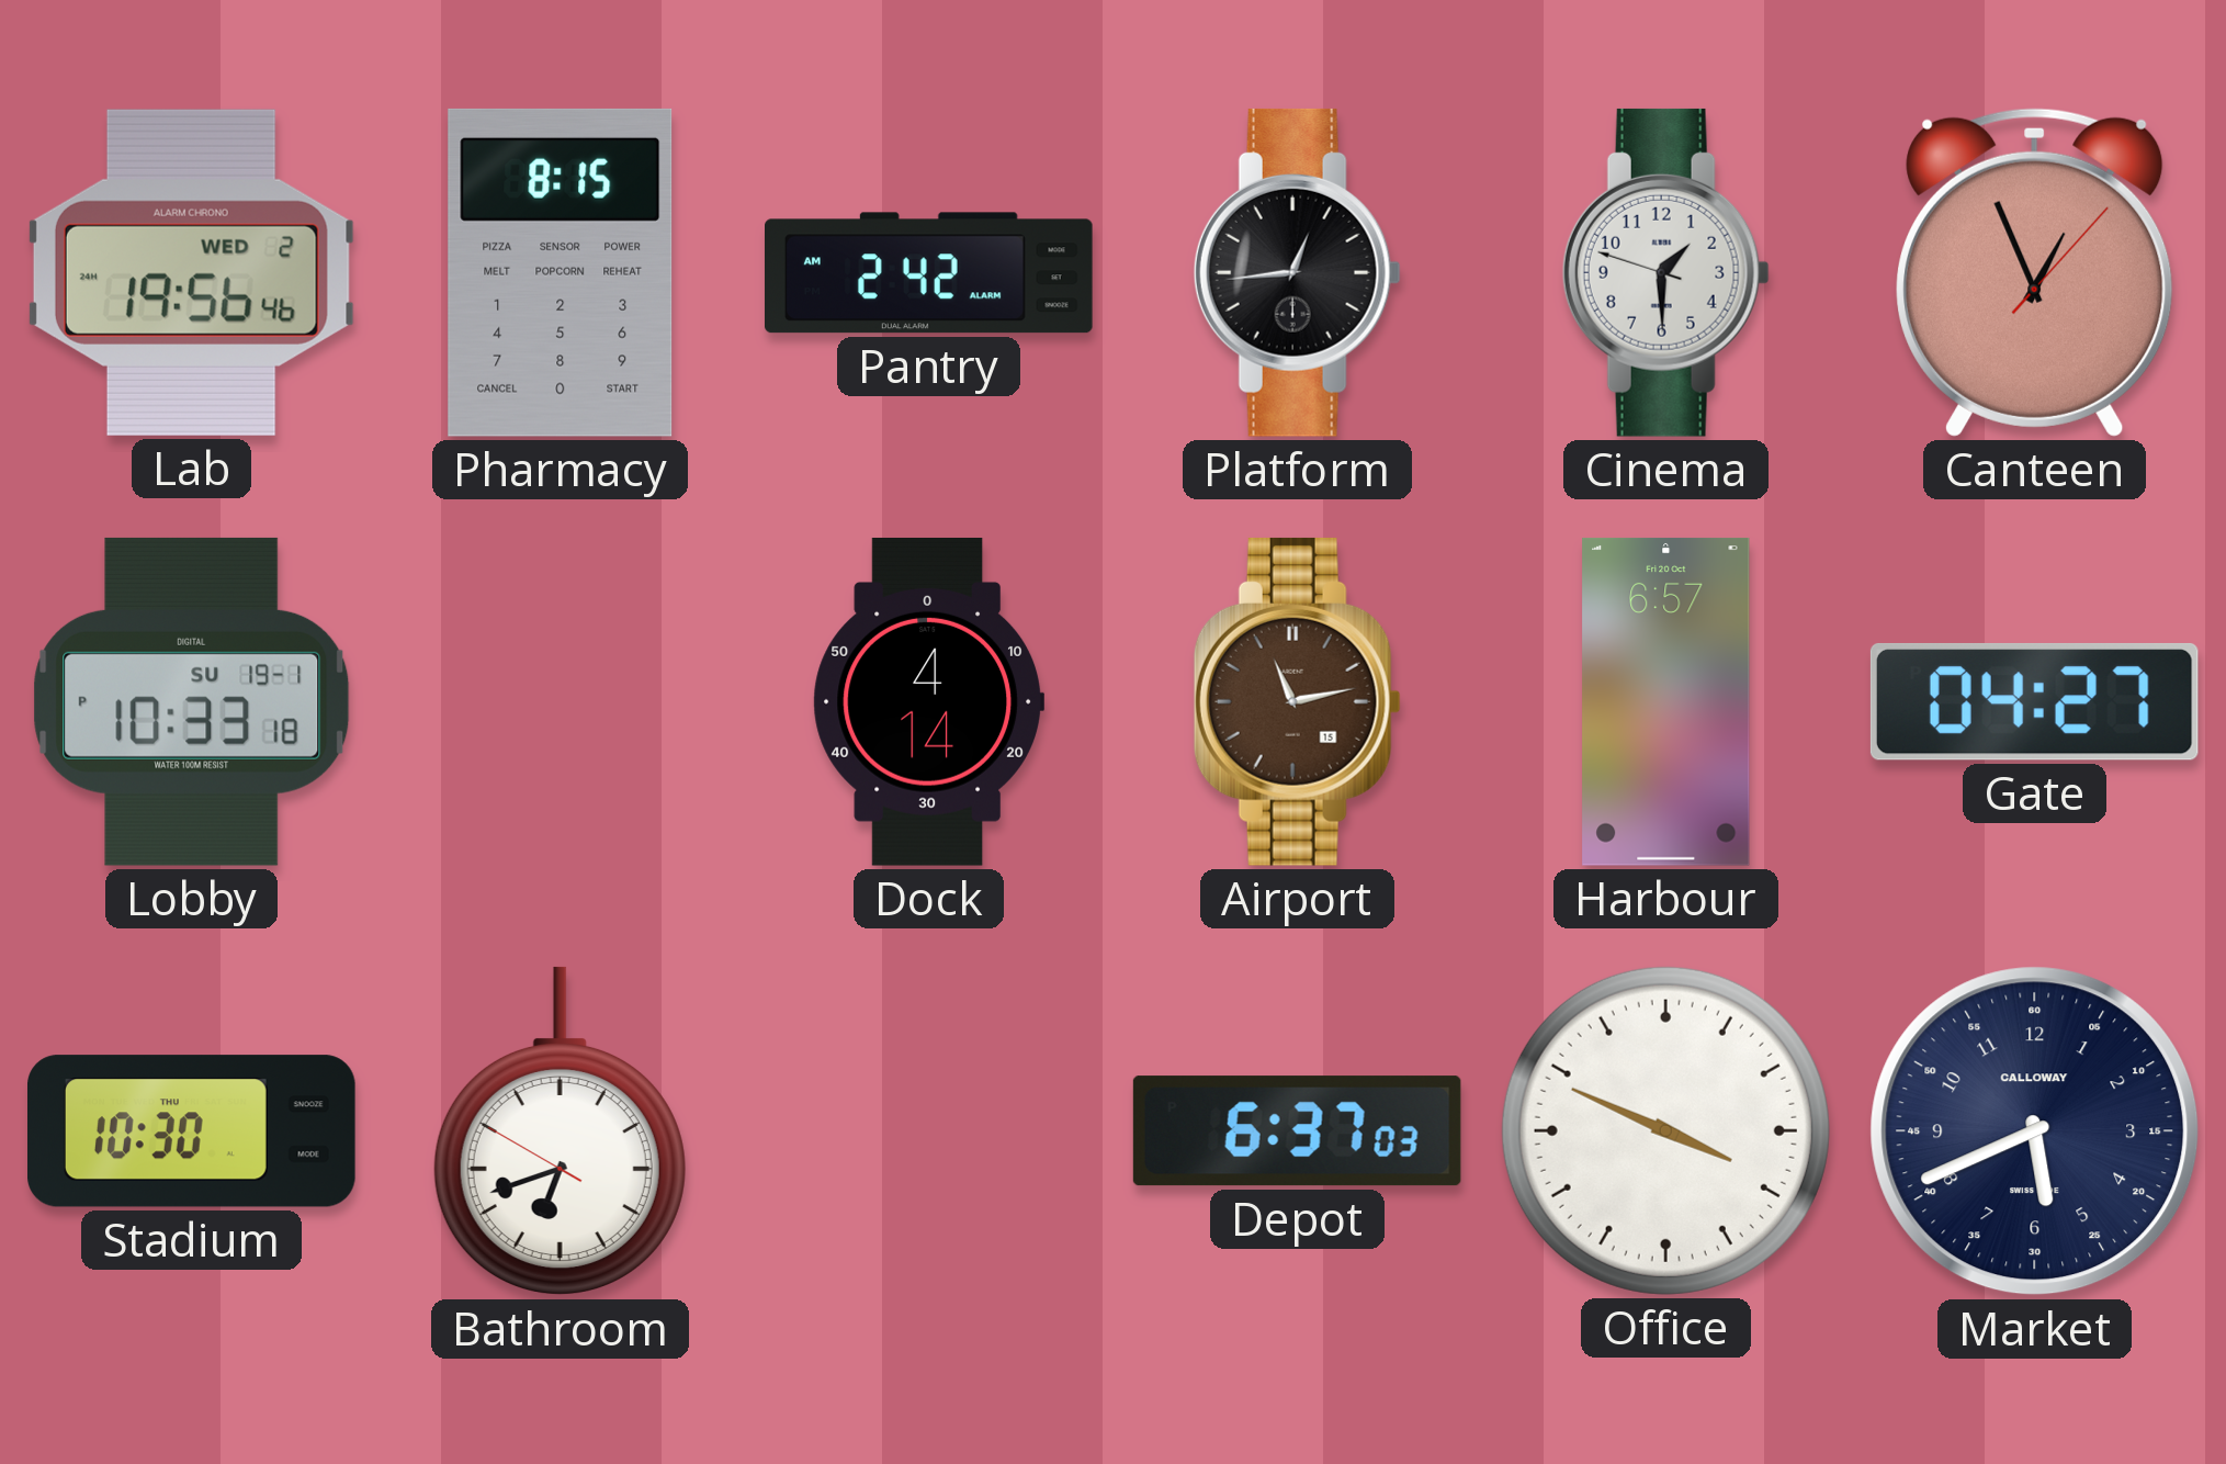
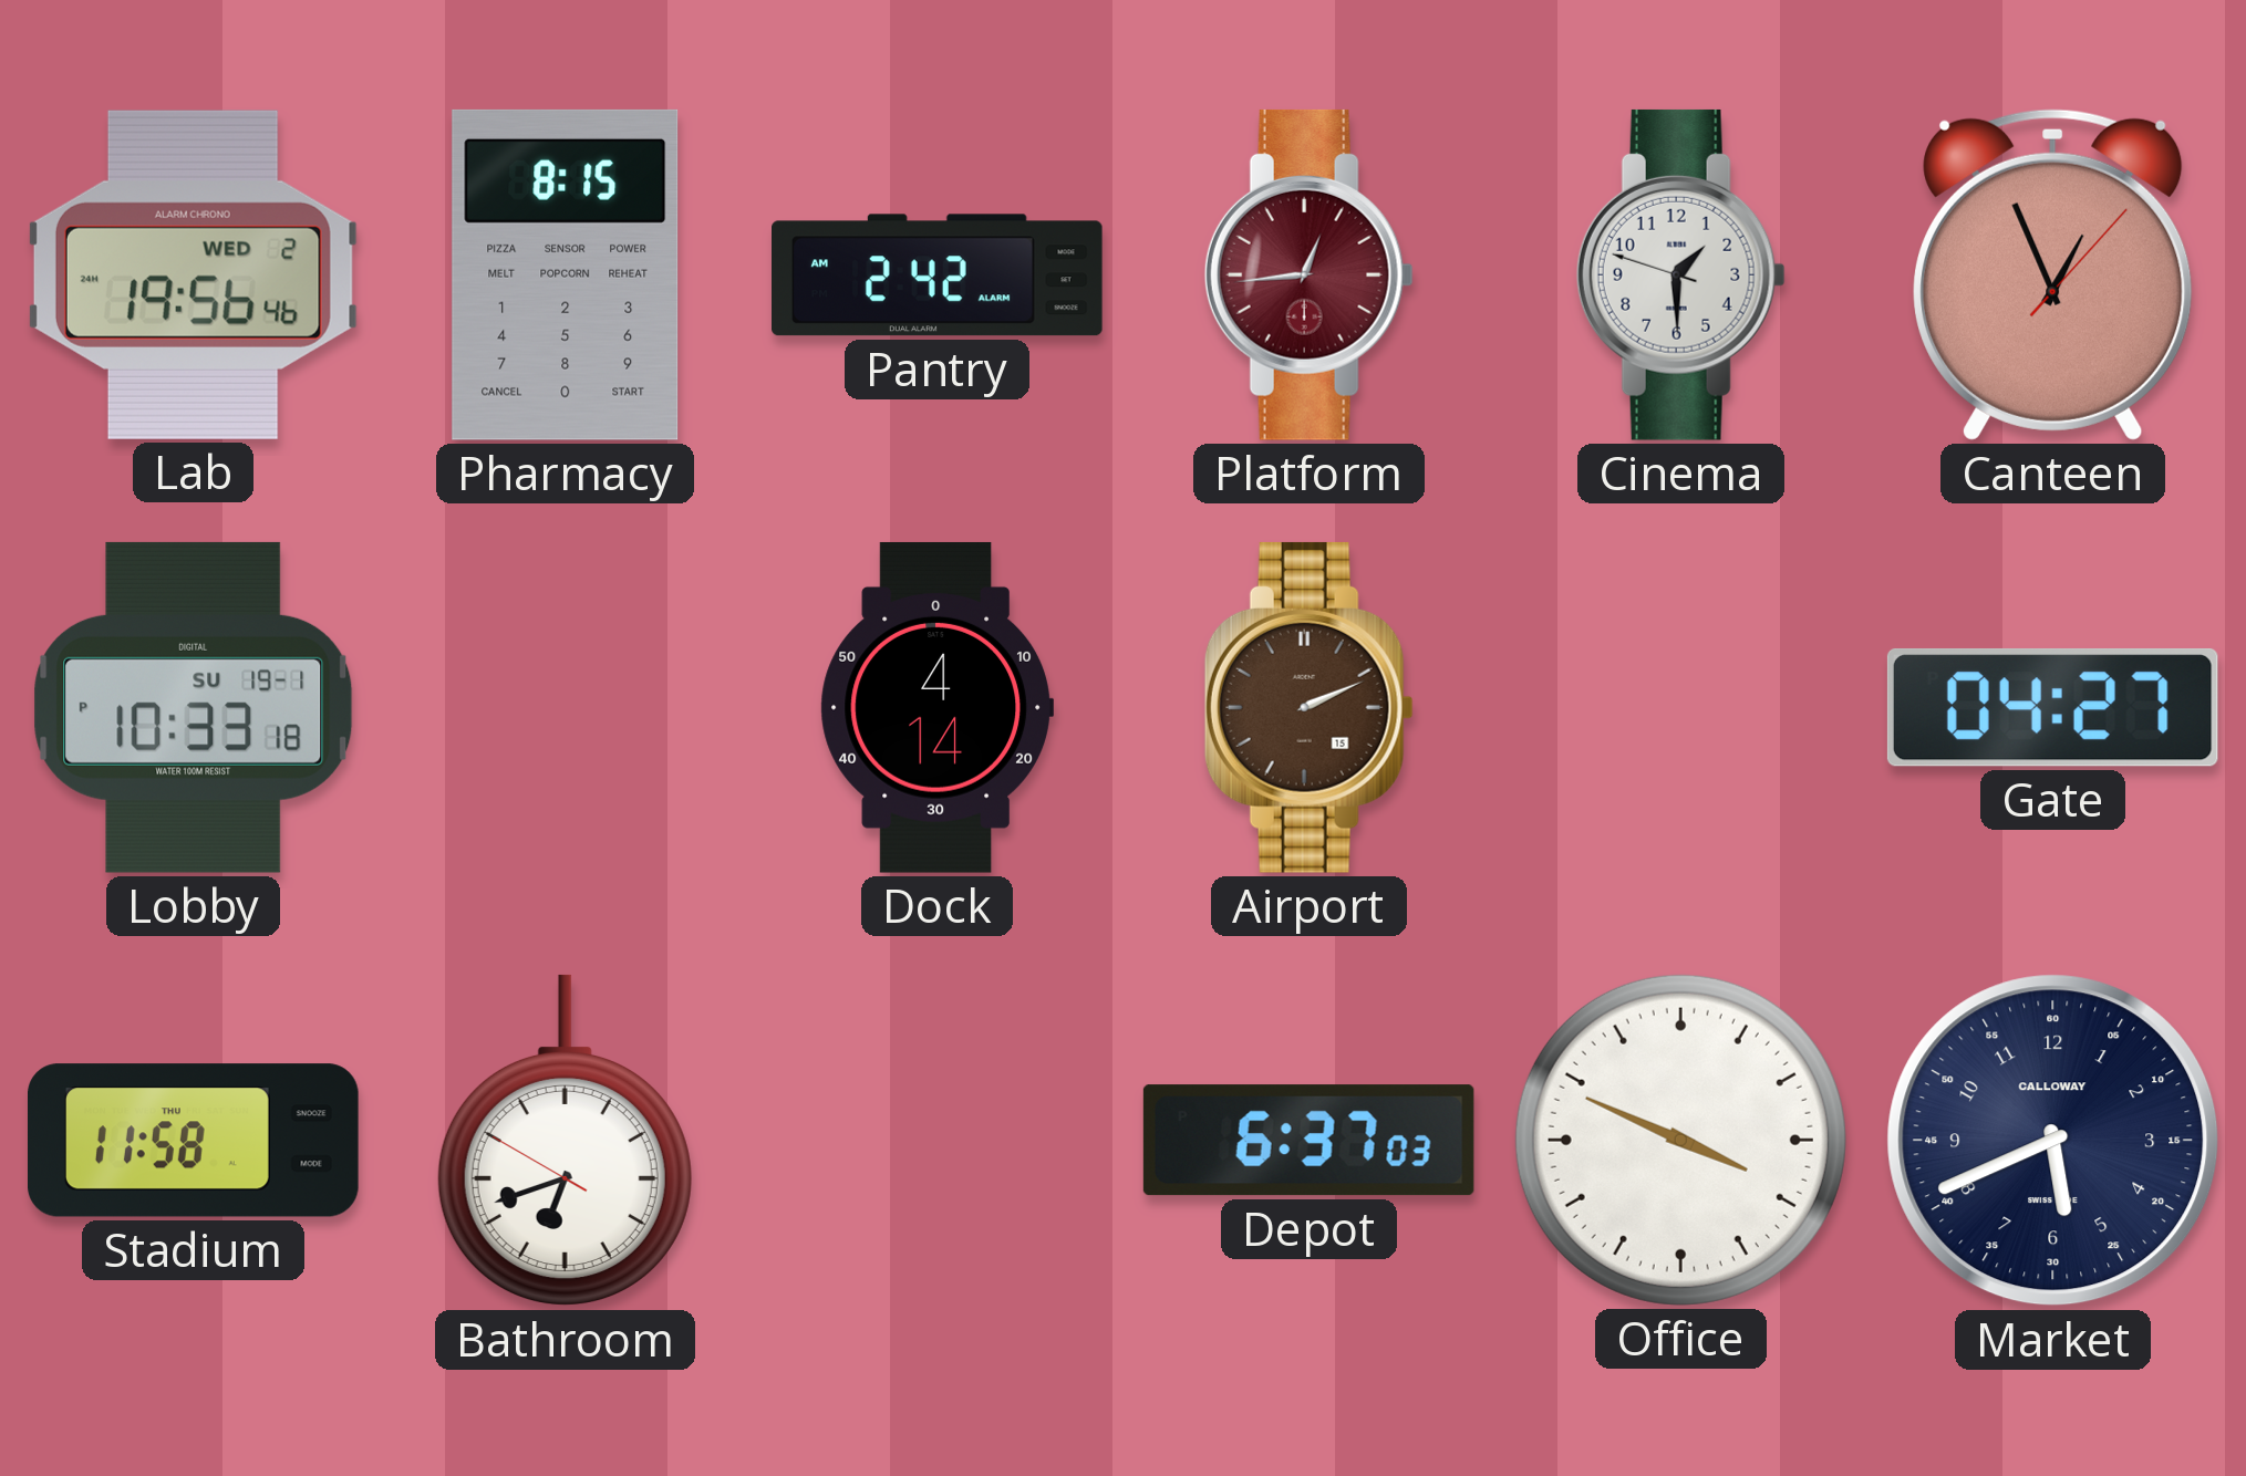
Platform dial: black -> burgundy (1308, 274)
Airport: 11:13 -> 2:11 (1308, 707)
Harbour: 6:57 -> none (1666, 701)
Stadium: 10:30 -> 11:58 (194, 1141)
